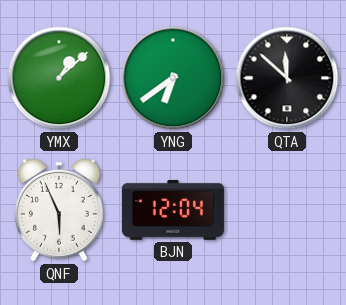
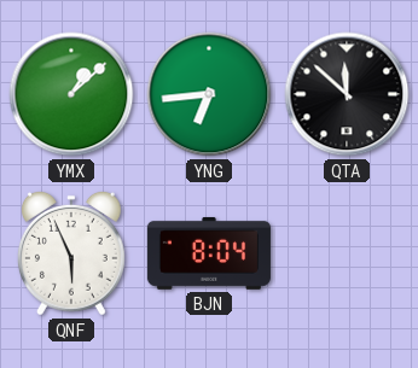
YNG: 6:39 -> 6:44 (209, 94)
BJN: 12:04 -> 8:04 (209, 253)
